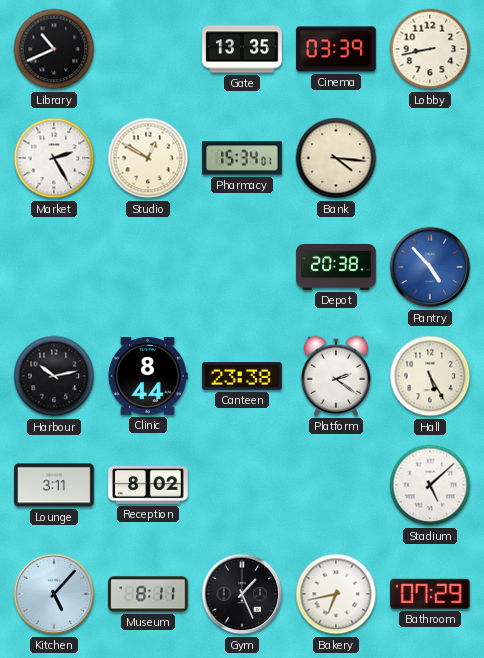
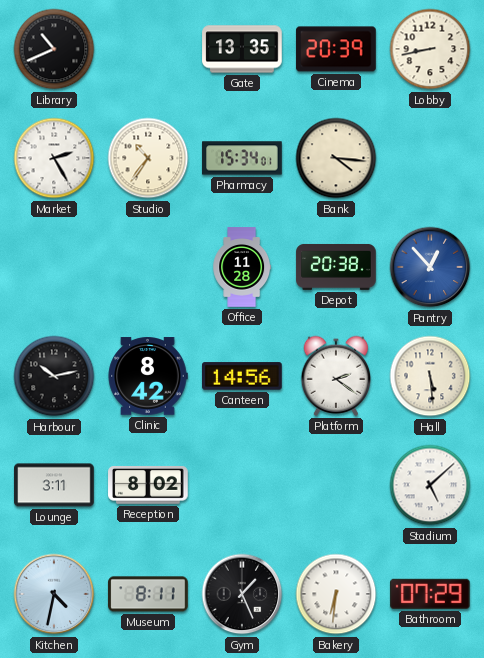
Cinema: 03:39 -> 20:39 (336, 49)
Studio: 12:50 -> 10:36 (148, 158)
Office: none -> 11:28 (242, 267)
Pantry: 4:53 -> 12:53 (430, 267)
Clinic: 8:44 -> 8:42 (148, 376)
Canteen: 23:38 -> 14:56 (243, 376)
Hall: 5:25 -> 5:29 (430, 376)
Kitchen: 5:07 -> 4:32 (54, 594)
Bakery: 6:43 -> 6:31 (336, 594)
